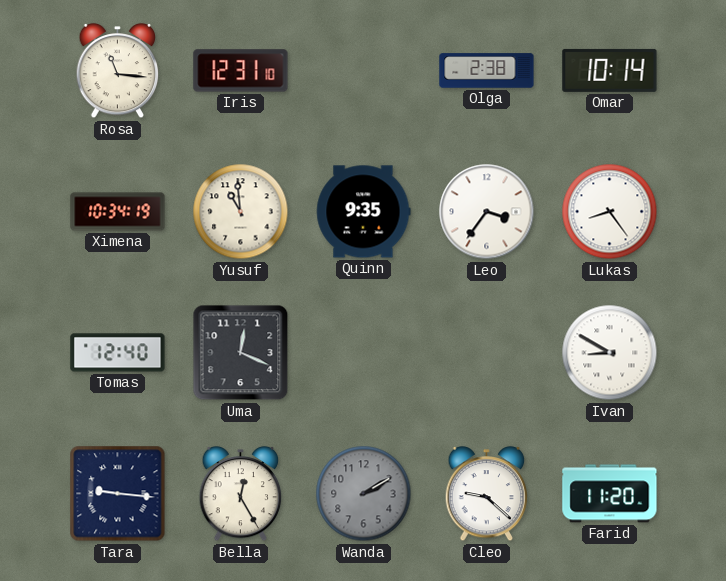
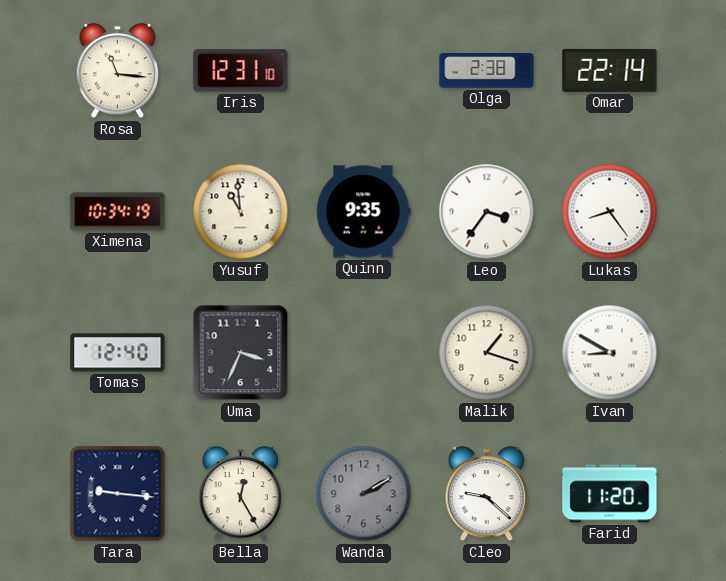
Omar: 10:14 -> 22:14 (610, 70)
Uma: 12:19 -> 3:34 (241, 353)
Malik: none -> 1:18 (487, 353)
